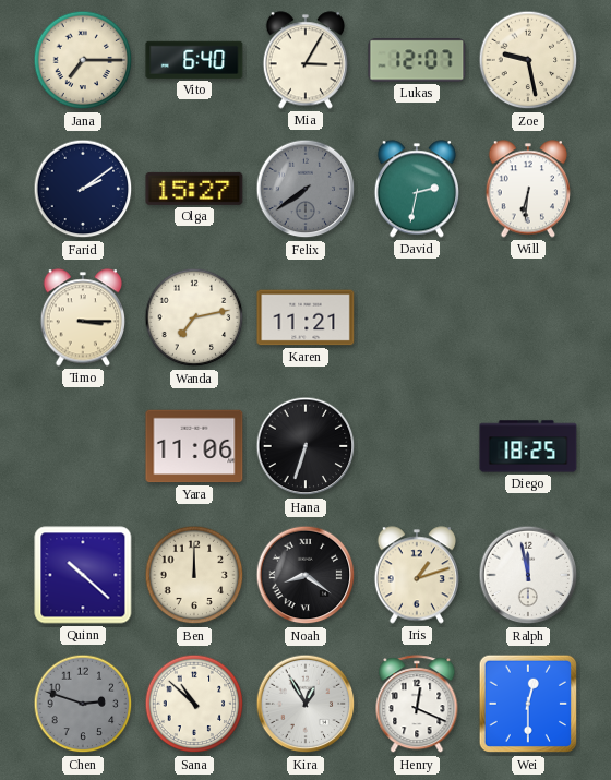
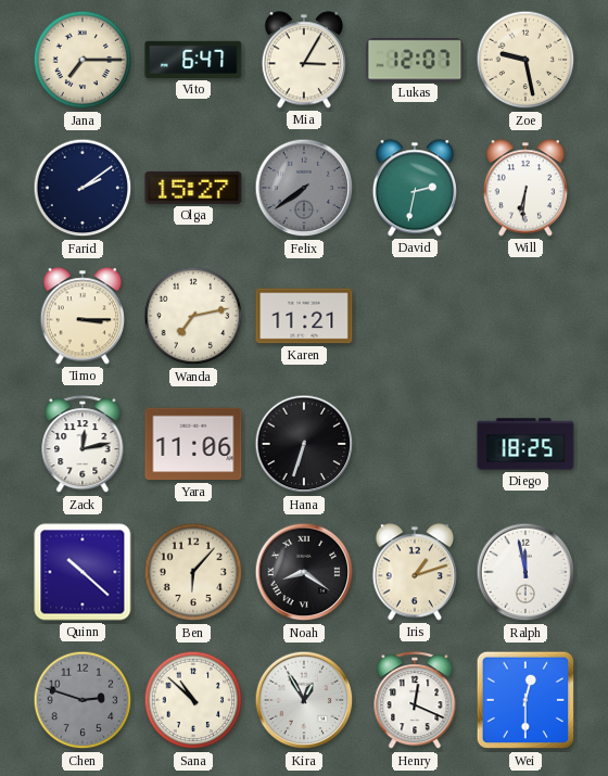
Vito: 6:40 -> 6:47 (193, 60)
Zack: none -> 12:13 (83, 445)
Ben: 12:00 -> 6:07 (193, 572)
